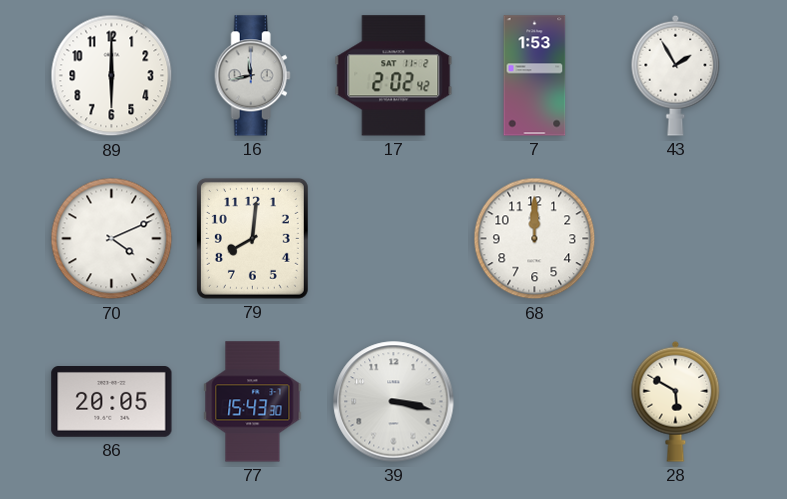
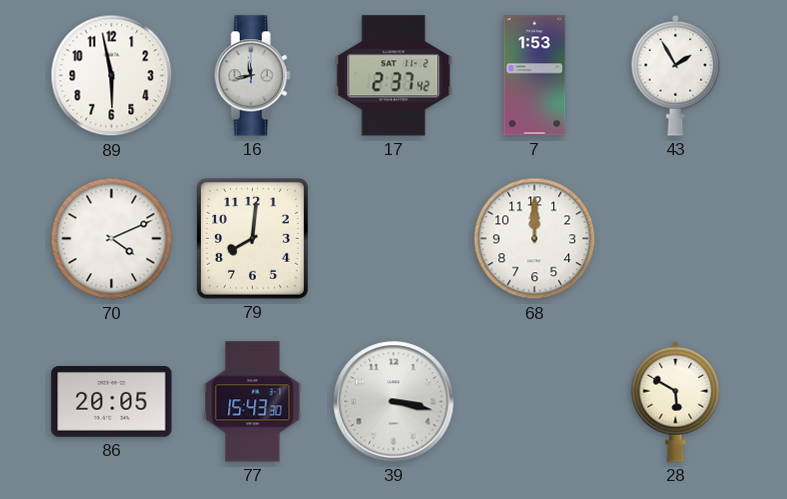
89: 6:00 -> 5:58 (112, 76)
17: 2:02 -> 2:37 (394, 76)
